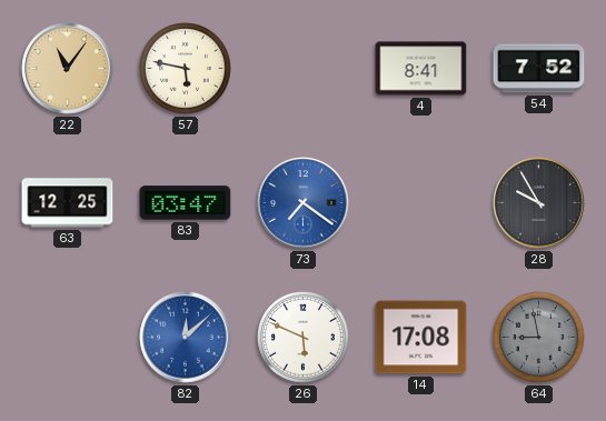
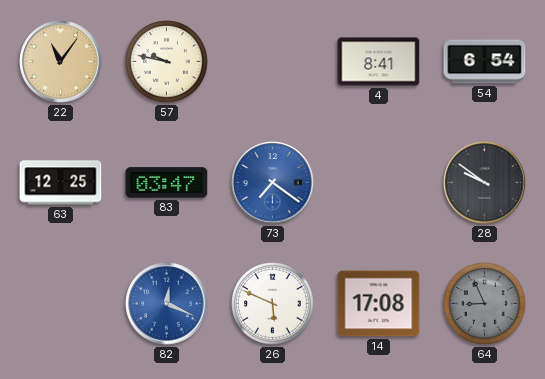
57: 5:47 -> 9:47 (167, 62)
54: 7:52 -> 6:54 (485, 62)
28: 9:55 -> 9:51 (485, 183)
82: 12:08 -> 12:19 (167, 304)
64: 8:58 -> 8:56 (485, 304)
